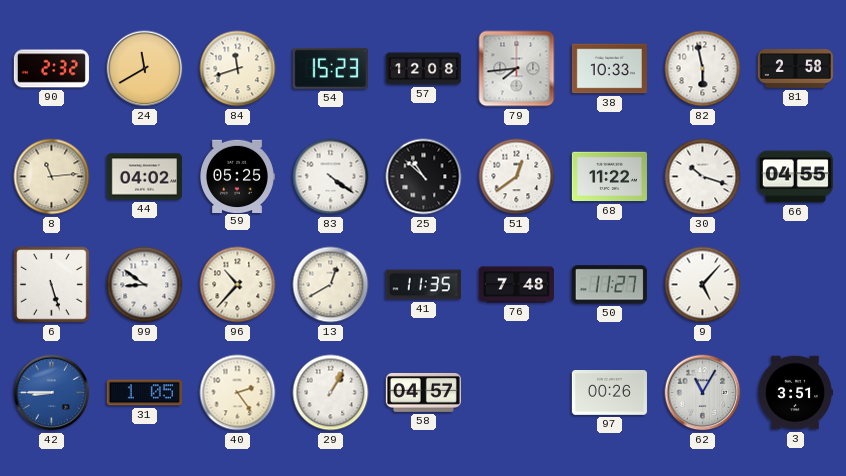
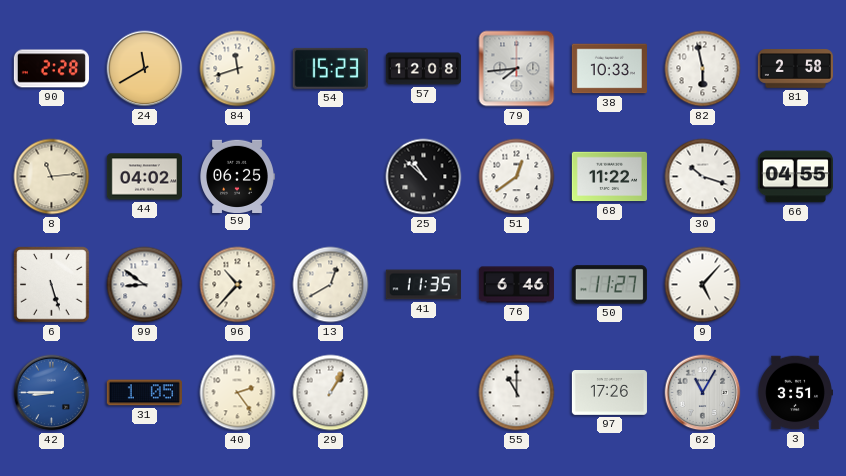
90: 2:32 -> 2:28 (51, 69)
59: 05:25 -> 06:25 (238, 176)
83: 4:21 -> none (331, 177)
76: 7:48 -> 6:46 (516, 285)
58: 04:57 -> none (423, 393)
55: none -> 11:00 (517, 393)
97: 00:26 -> 17:26 (609, 393)
